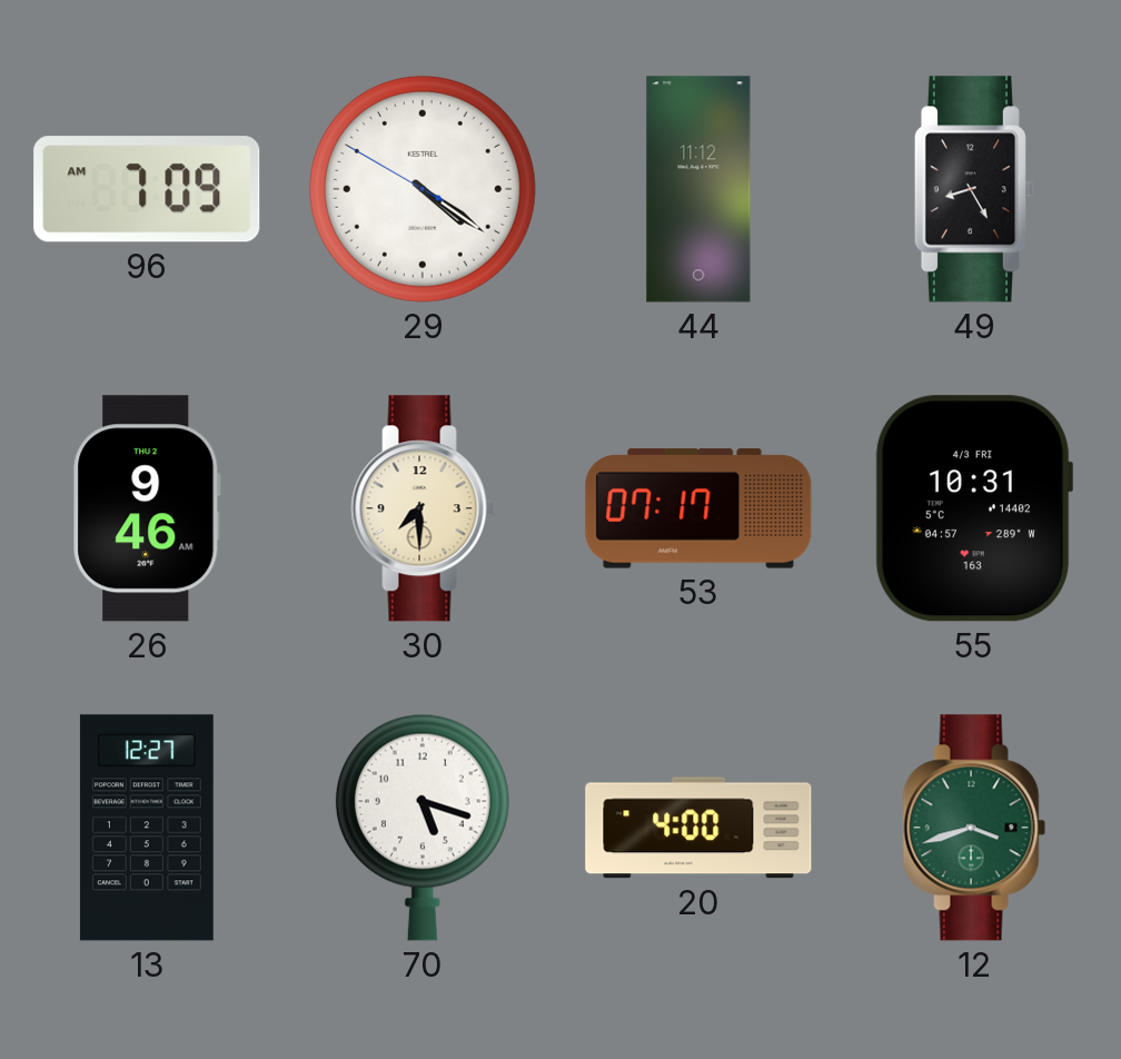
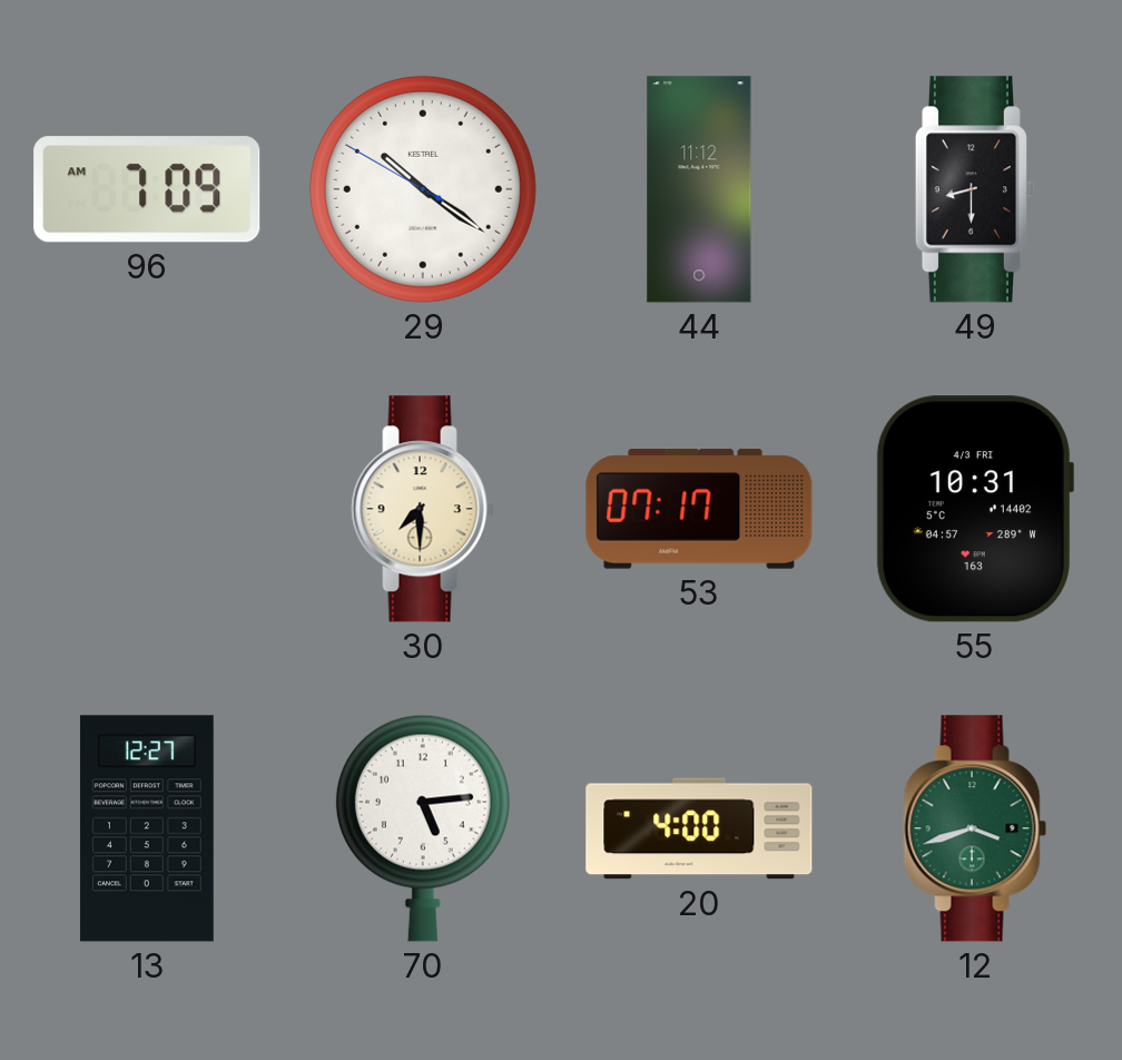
29: 4:20 -> 10:20 (423, 189)
49: 8:25 -> 8:30 (975, 189)
26: 9:46 -> none (147, 508)
70: 5:18 -> 5:14 (423, 828)
